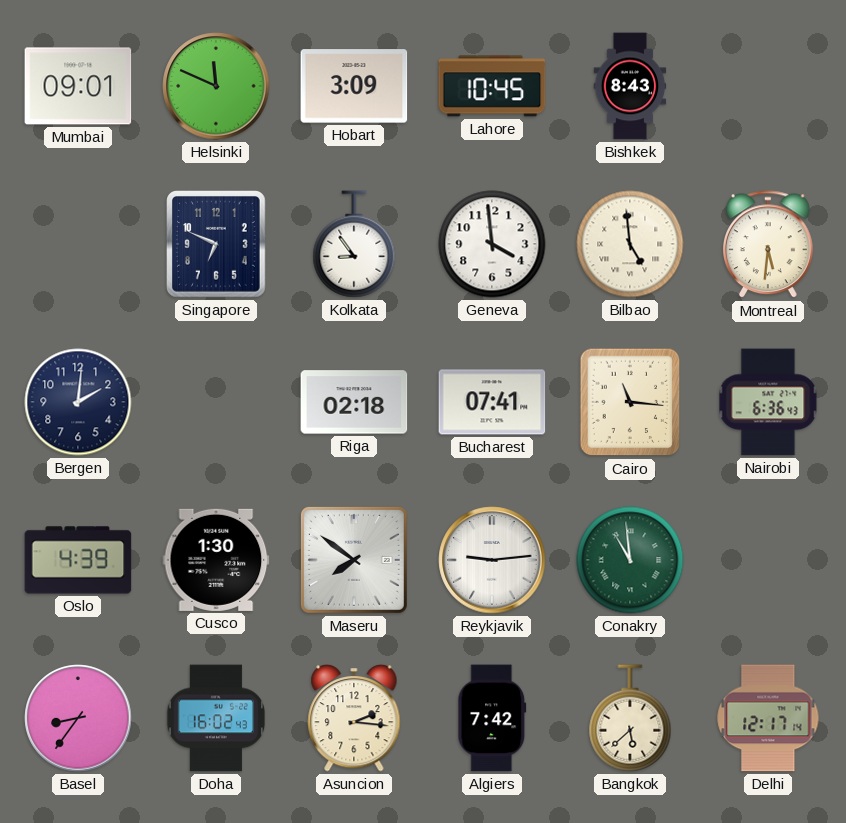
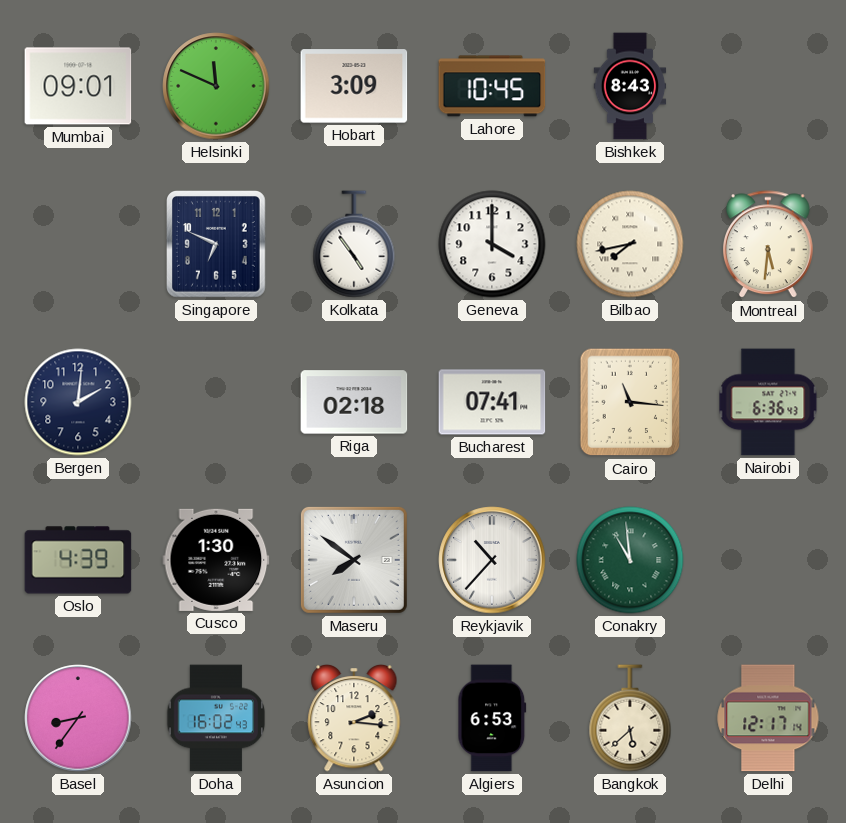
Kolkata: 8:54 -> 4:54 (354, 244)
Geneva: 3:59 -> 4:00 (492, 244)
Bilbao: 4:59 -> 7:43 (630, 244)
Reykjavik: 9:14 -> 10:37 (492, 560)
Algiers: 7:42 -> 6:53 (492, 718)
